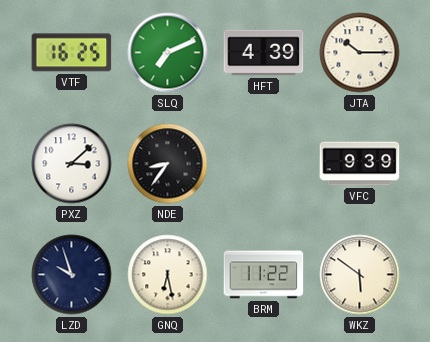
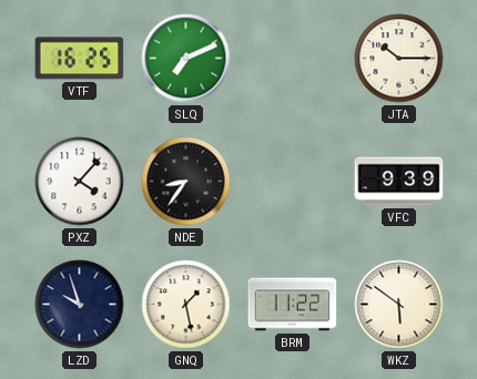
HFT: 4:39 -> none (264, 53)
PXZ: 3:08 -> 4:07 (80, 182)
GNQ: 6:28 -> 1:28 (186, 305)
